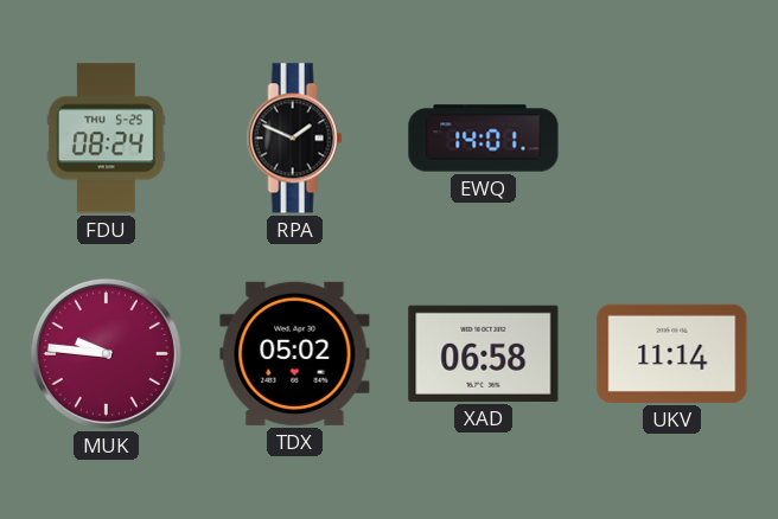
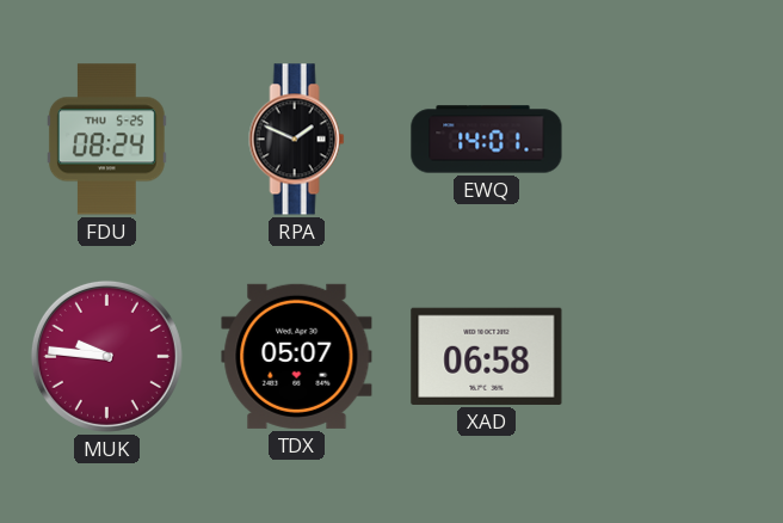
TDX: 05:02 -> 05:07 (297, 356)
UKV: 11:14 -> none (672, 353)
